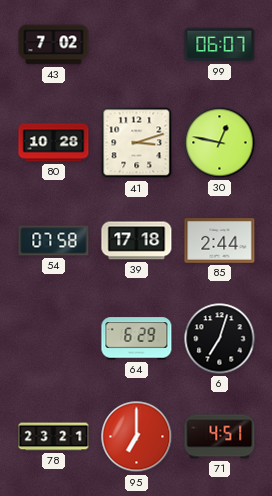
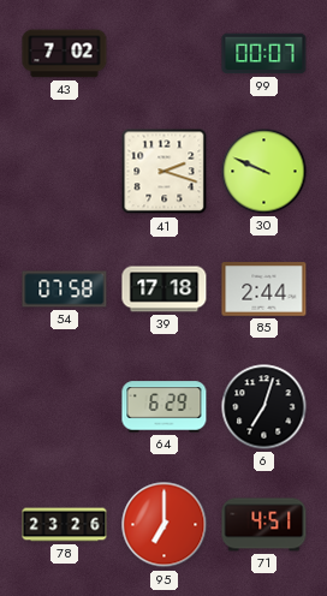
99: 06:07 -> 00:07 (264, 54)
80: 10:28 -> none (54, 143)
41: 3:12 -> 2:18 (165, 172)
30: 12:47 -> 9:49 (264, 172)
78: 23:21 -> 23:26 (65, 525)
